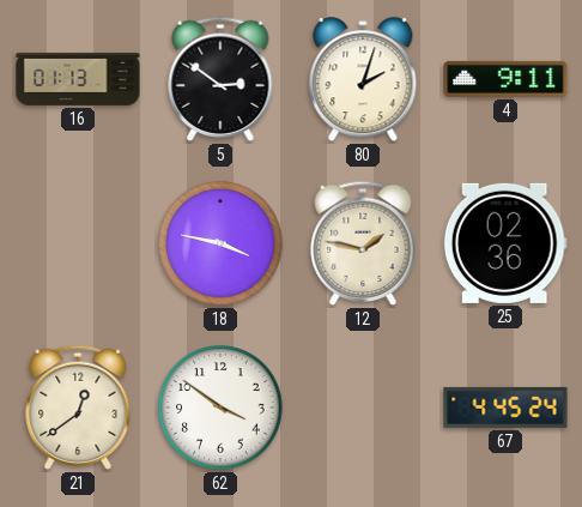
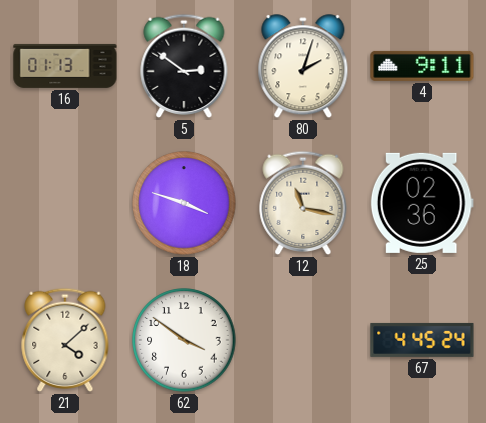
18: 3:47 -> 3:48 (184, 203)
12: 1:47 -> 11:17 (303, 203)
21: 12:39 -> 4:08 (65, 340)
